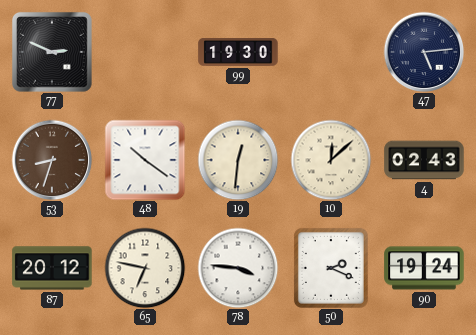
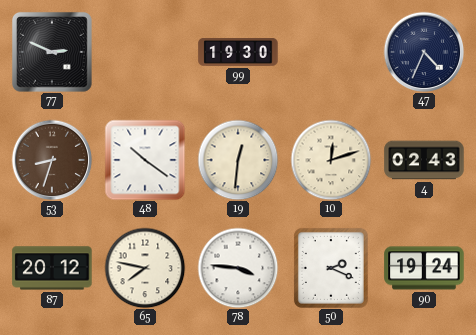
47: 5:14 -> 4:34 (424, 52)
10: 12:08 -> 12:12 (331, 160)
65: 6:47 -> 7:47 (145, 268)
